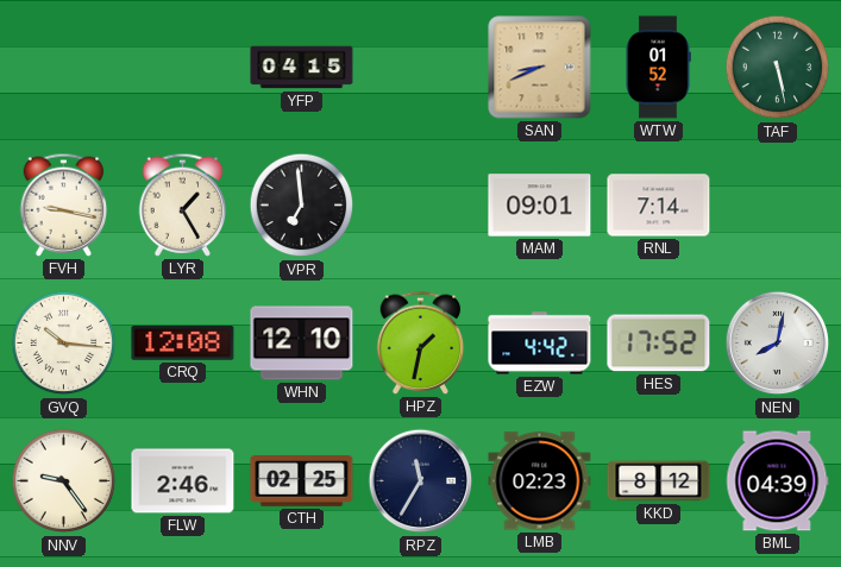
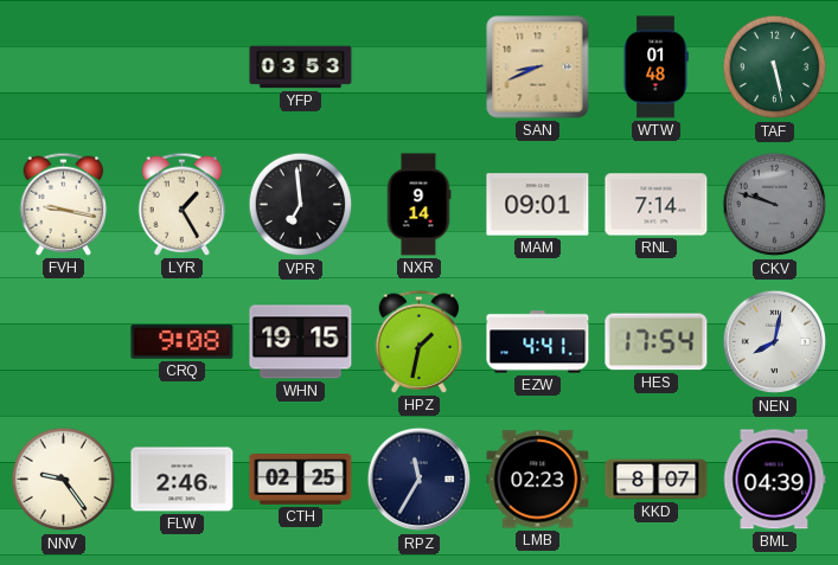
YFP: 04:15 -> 03:53 (301, 68)
WTW: 01:52 -> 01:48 (655, 68)
NXR: none -> 9:14 (418, 205)
CKV: none -> 9:48 (775, 205)
GVQ: 10:16 -> none (64, 344)
CRQ: 12:08 -> 9:08 (183, 342)
WHN: 12:10 -> 19:15 (301, 342)
EZW: 4:42 -> 4:41 (538, 342)
HES: 17:52 -> 17:54 (657, 342)
KKD: 8:12 -> 8:07 (657, 480)
